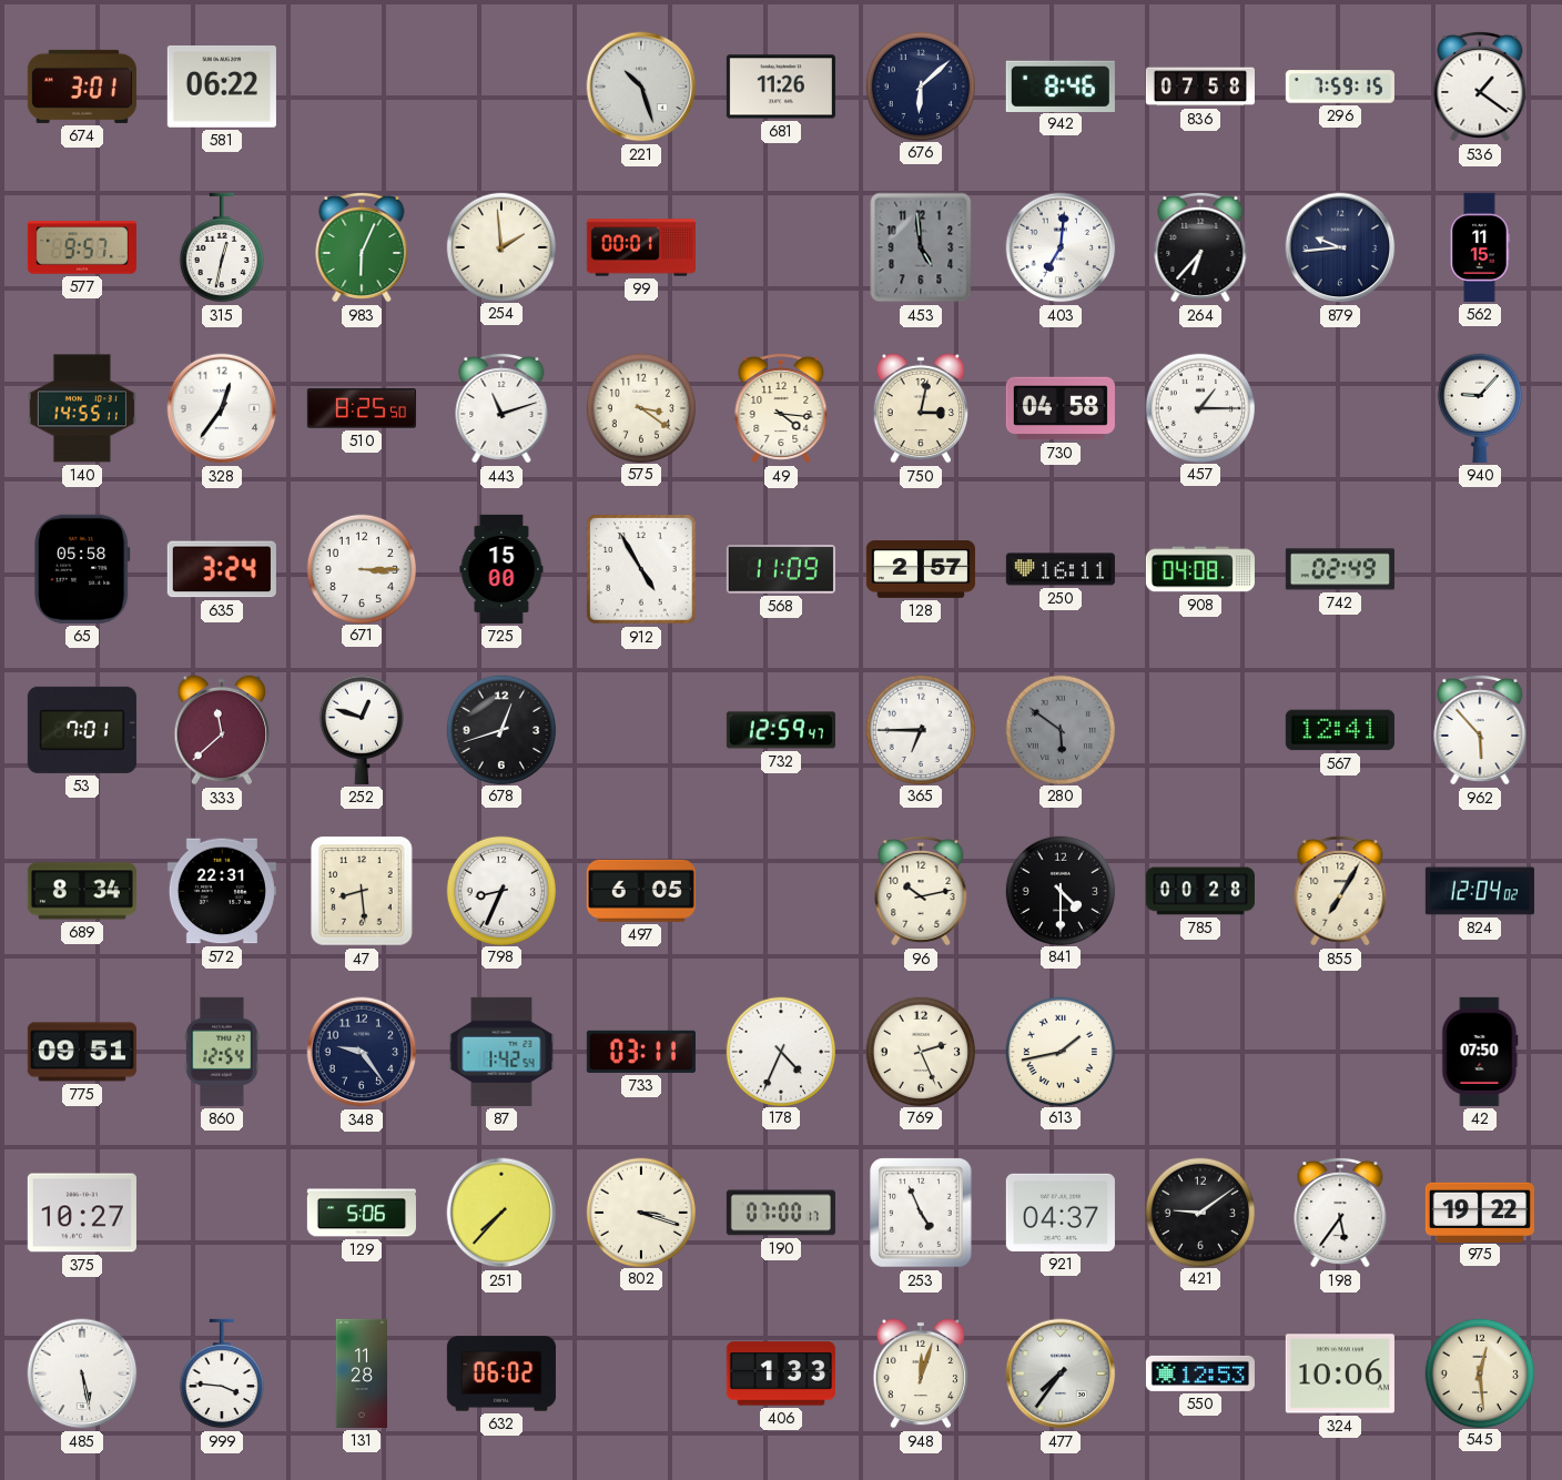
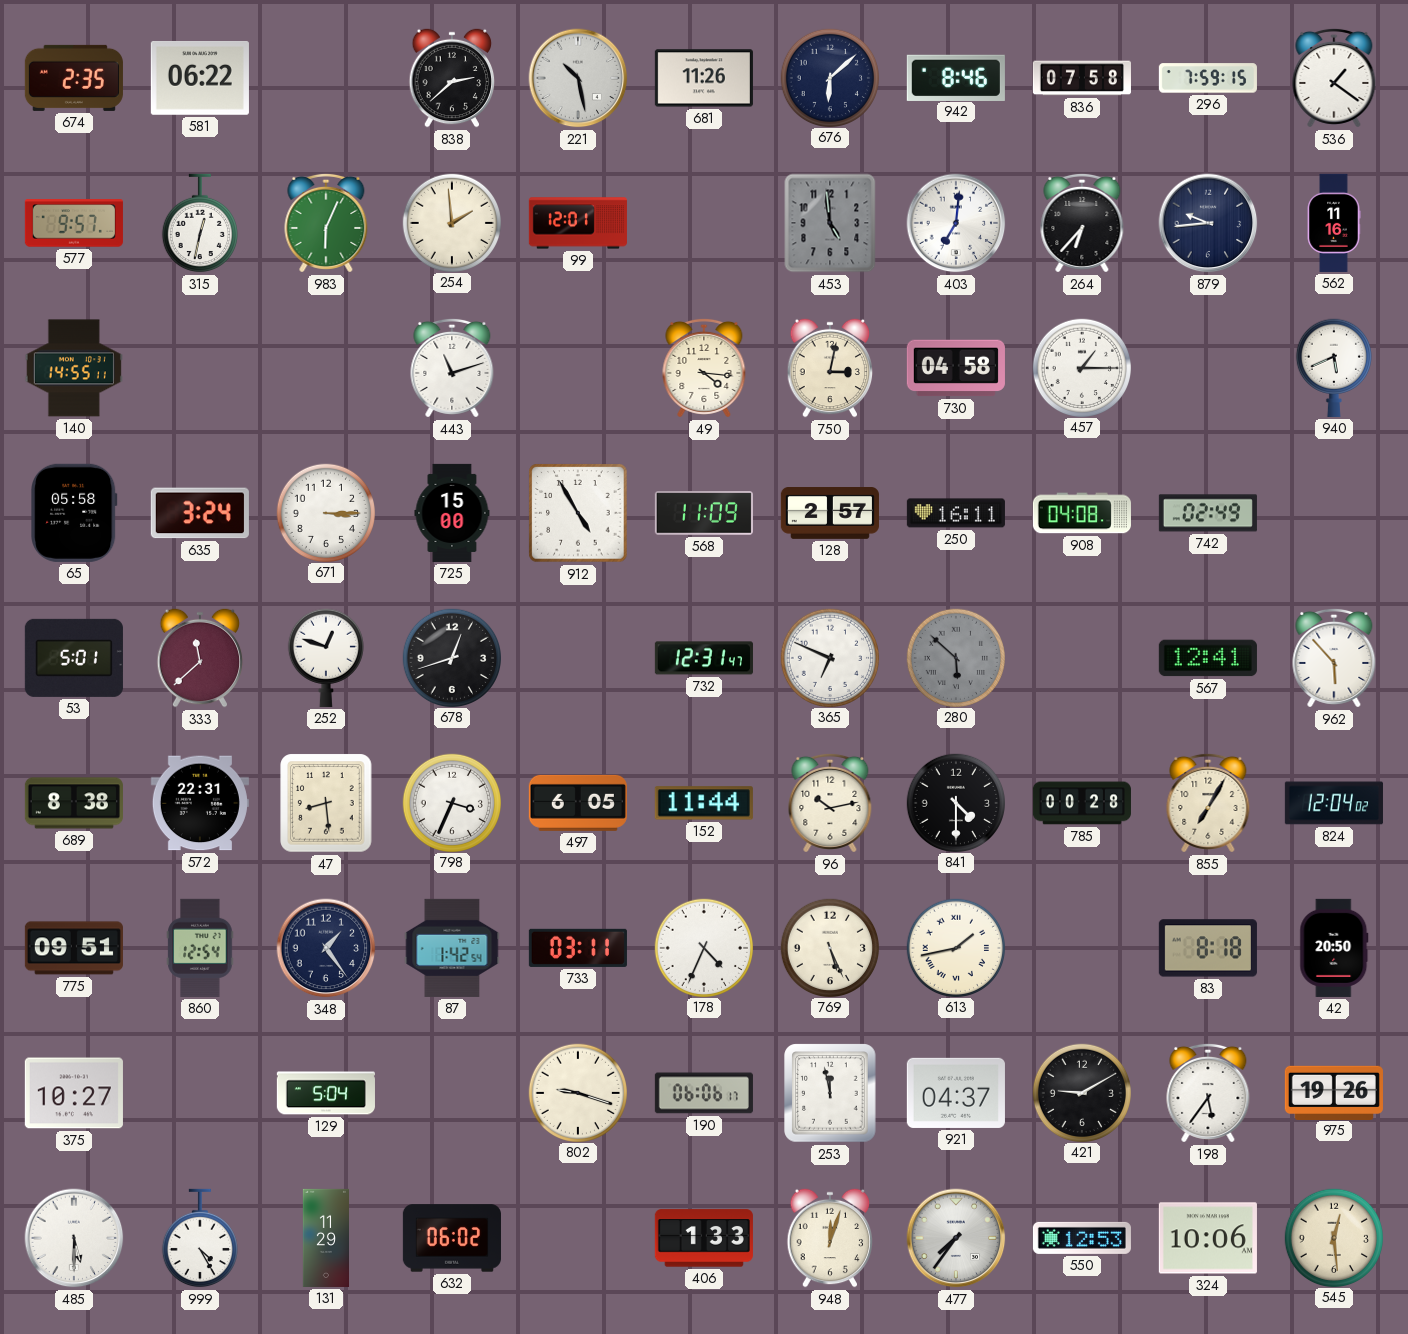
674: 3:01 -> 2:35 (74, 78)
838: none -> 2:38 (452, 78)
221: 10:27 -> 10:28 (578, 78)
99: 00:01 -> 12:01 (578, 223)
562: 11:15 -> 11:16 (1334, 223)
328: 12:36 -> none (222, 408)
510: 8:25 -> none (362, 408)
575: 3:21 -> none (640, 407)
940: 9:07 -> 5:41 (1334, 368)
53: 7:01 -> 5:01 (74, 658)
732: 12:59 -> 12:31 (704, 658)
365: 6:45 -> 6:49 (829, 657)
280: 5:51 -> 5:52 (955, 657)
689: 8:34 -> 8:38 (74, 803)
798: 8:34 -> 3:34 (451, 802)
152: none -> 11:44 (704, 803)
348: 9:24 -> 1:24 (326, 948)
769: 2:26 -> 5:26 (829, 947)
83: none -> 8:18 (1208, 948)
42: 07:50 -> 20:50 (1334, 948)
129: 5:06 -> 5:04 (326, 1093)
251: 7:37 -> none (501, 1213)
802: 3:18 -> 9:18 (577, 1092)
190: 07:00 -> 06:06 (704, 1093)
253: 4:56 -> 11:58 (830, 1093)
421: 9:09 -> 9:10 (1081, 1092)
975: 19:22 -> 19:26 (1334, 1092)
485: 5:28 -> 5:30 (74, 1238)
999: 3:46 -> 4:25 (200, 1238)
131: 11:28 -> 11:29 (325, 1238)
